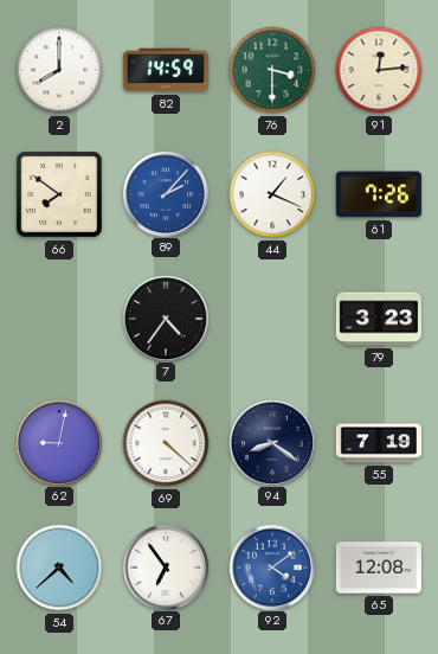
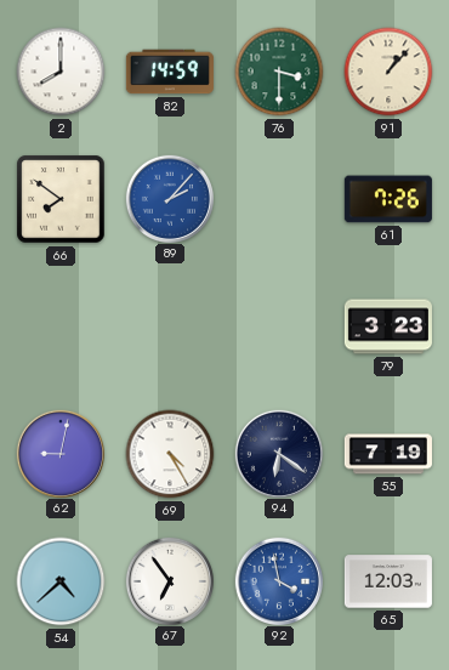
91: 12:14 -> 1:07 (388, 72)
44: 1:19 -> none (272, 194)
7: 4:36 -> none (165, 318)
69: 4:22 -> 4:25 (170, 454)
94: 8:21 -> 6:21 (278, 453)
92: 4:09 -> 3:58 (278, 580)
65: 12:08 -> 12:03 (388, 581)
